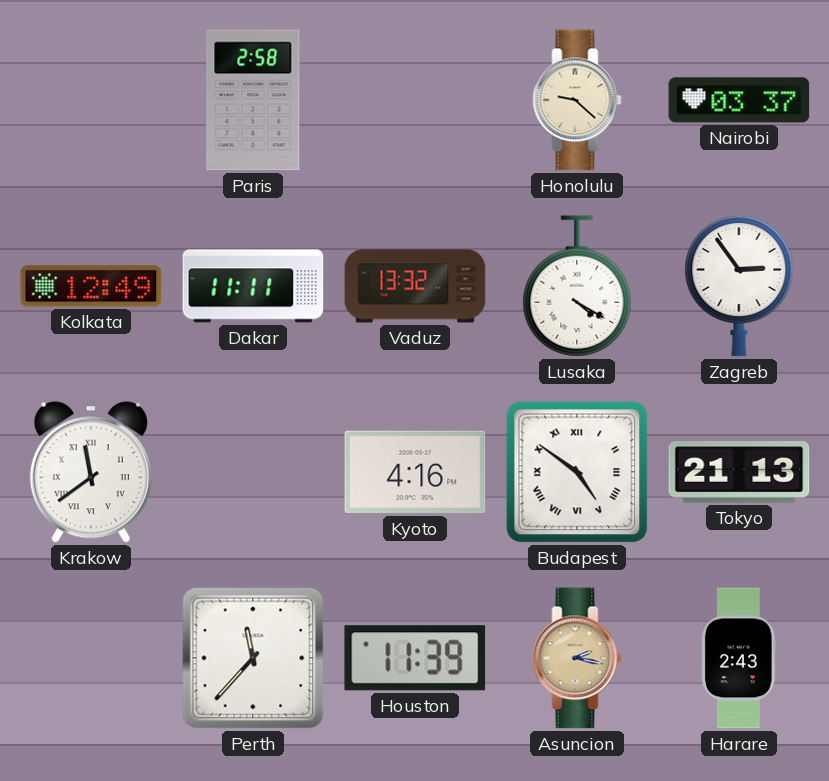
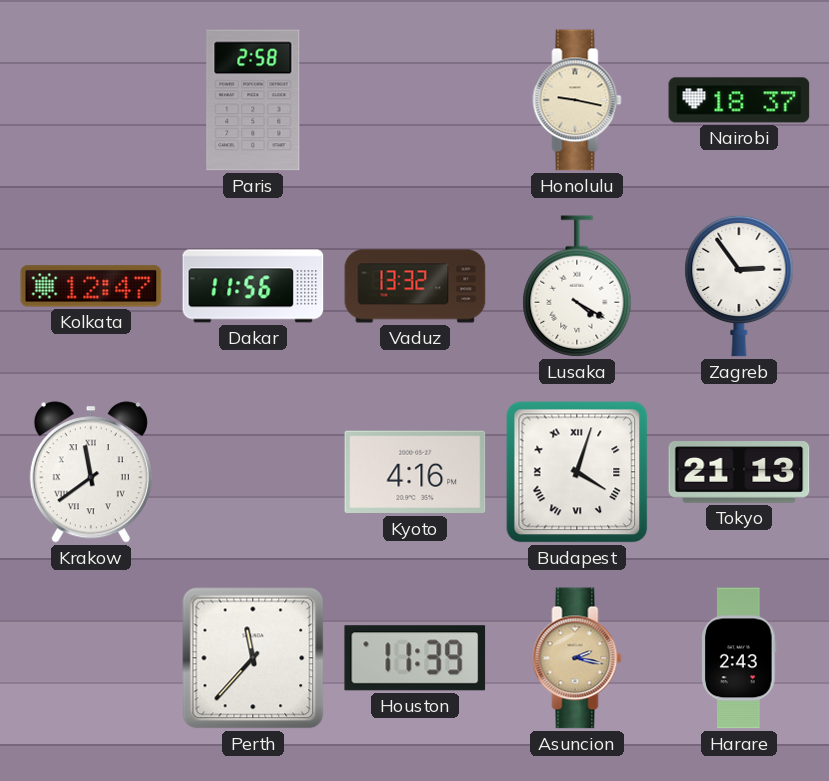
Honolulu: 9:22 -> 9:17 (577, 100)
Nairobi: 03:37 -> 18:37 (739, 100)
Kolkata: 12:49 -> 12:47 (91, 286)
Dakar: 11:11 -> 11:56 (253, 286)
Budapest: 4:51 -> 4:03 (577, 472)
